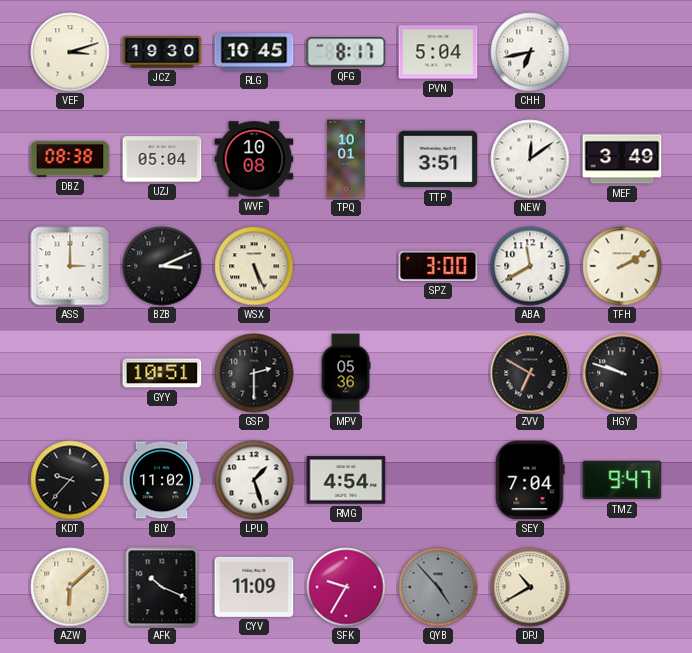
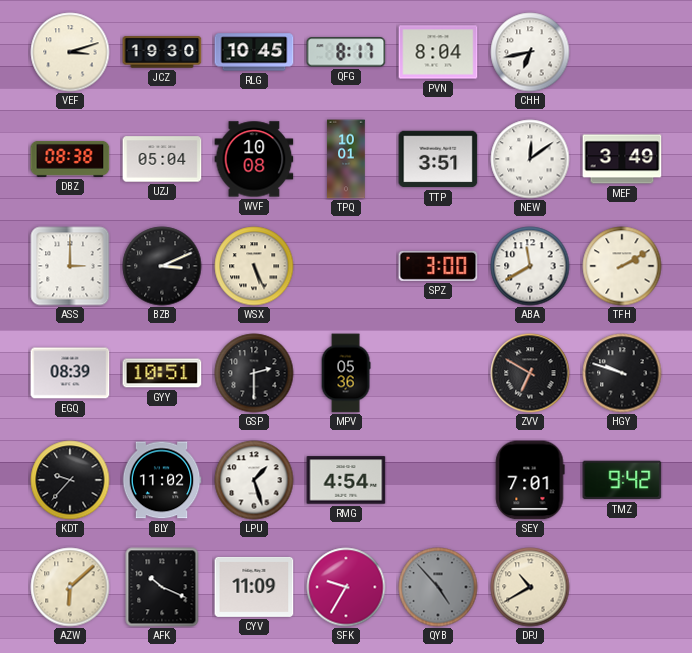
PVN: 5:04 -> 8:04 (438, 52)
EGQ: none -> 08:39 (70, 373)
SEY: 7:04 -> 7:01 (530, 480)
TMZ: 9:47 -> 9:42 (622, 480)
